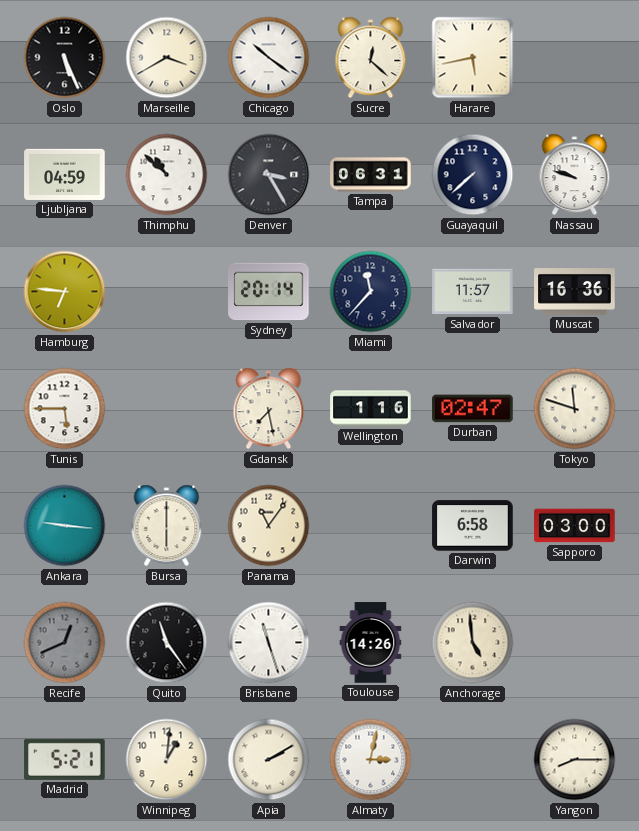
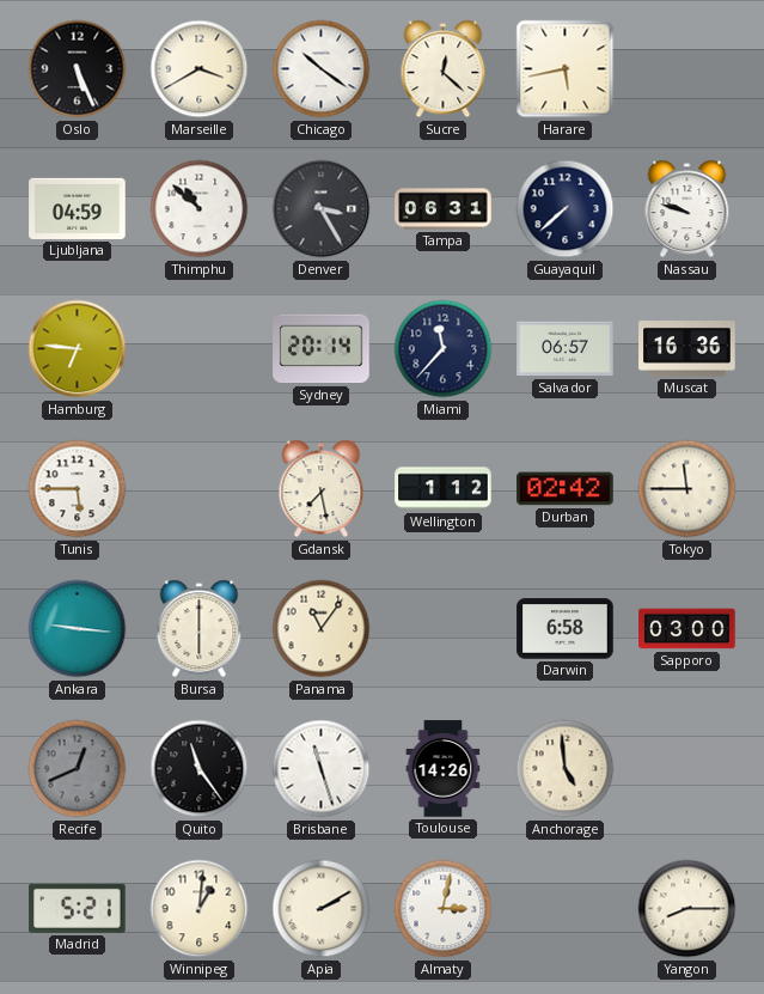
Salvador: 11:57 -> 06:57 (566, 349)
Wellington: 1:16 -> 1:12 (444, 489)
Durban: 02:47 -> 02:42 (566, 489)
Tokyo: 11:48 -> 11:45 (687, 489)
